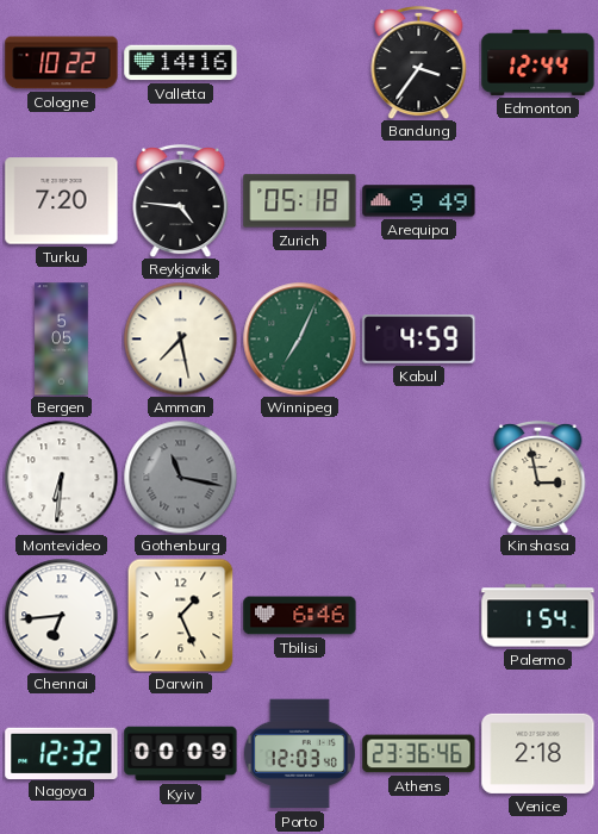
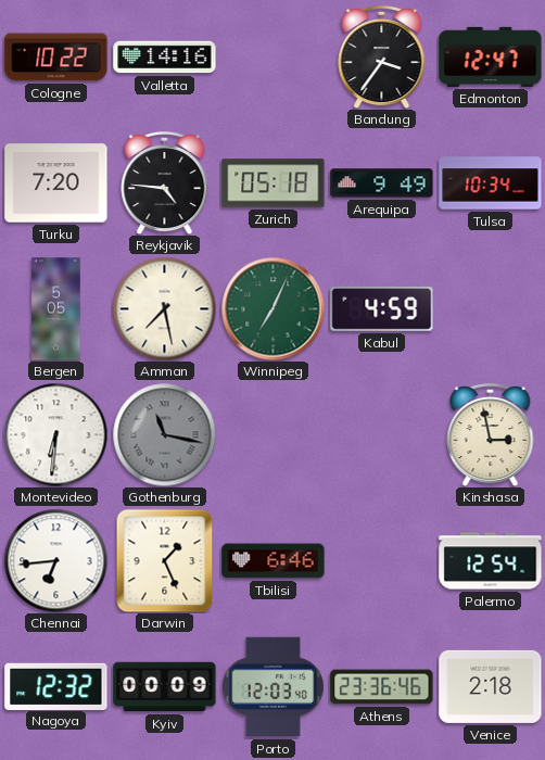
Edmonton: 12:44 -> 12:47 (491, 56)
Tulsa: none -> 10:34 (491, 183)
Palermo: 1:54 -> 12:54 (491, 561)
